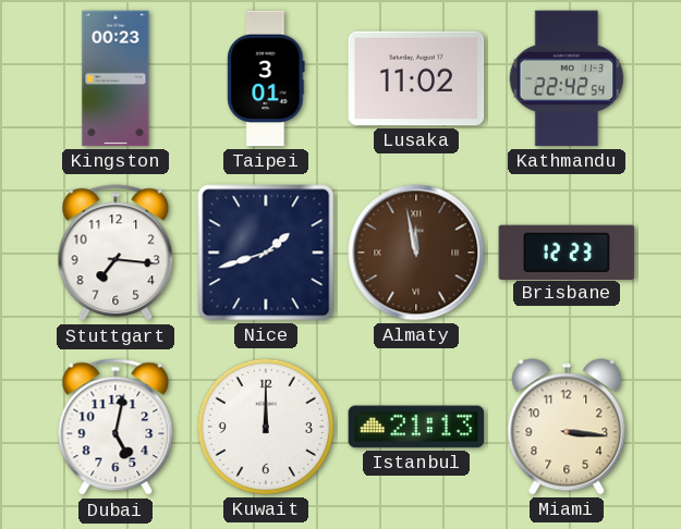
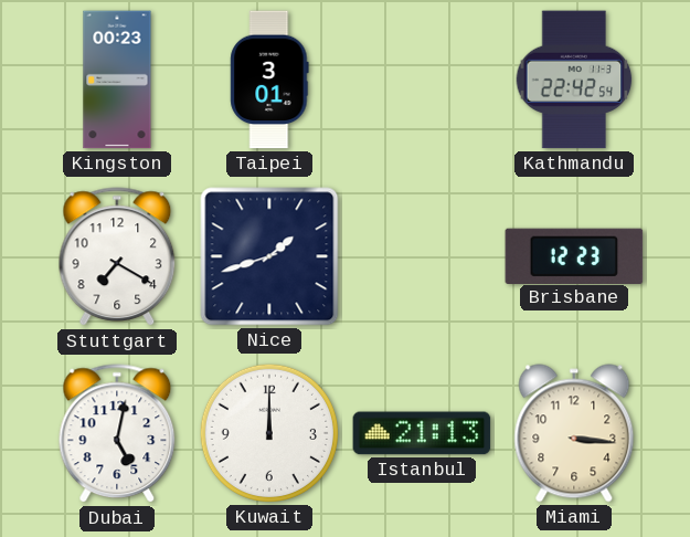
Lusaka: 11:02 -> none (416, 78)
Stuttgart: 7:16 -> 7:20 (117, 257)
Almaty: 11:58 -> none (416, 253)
